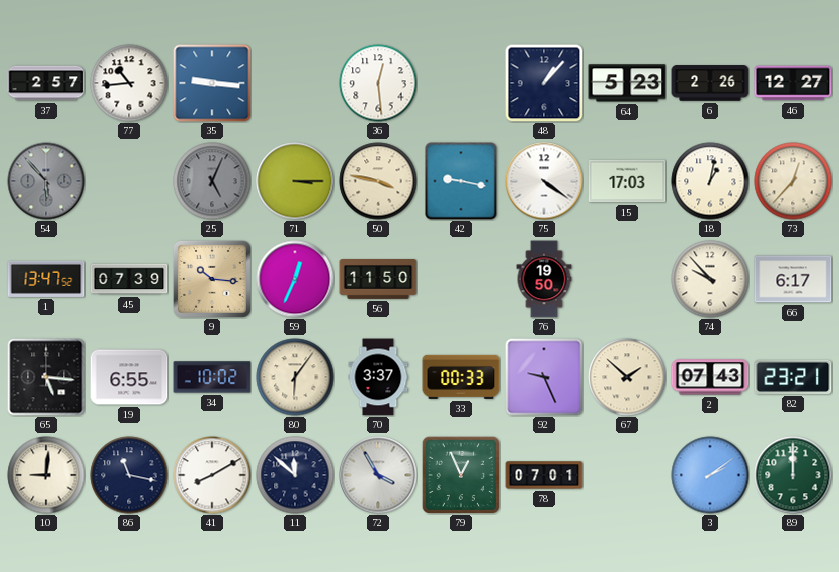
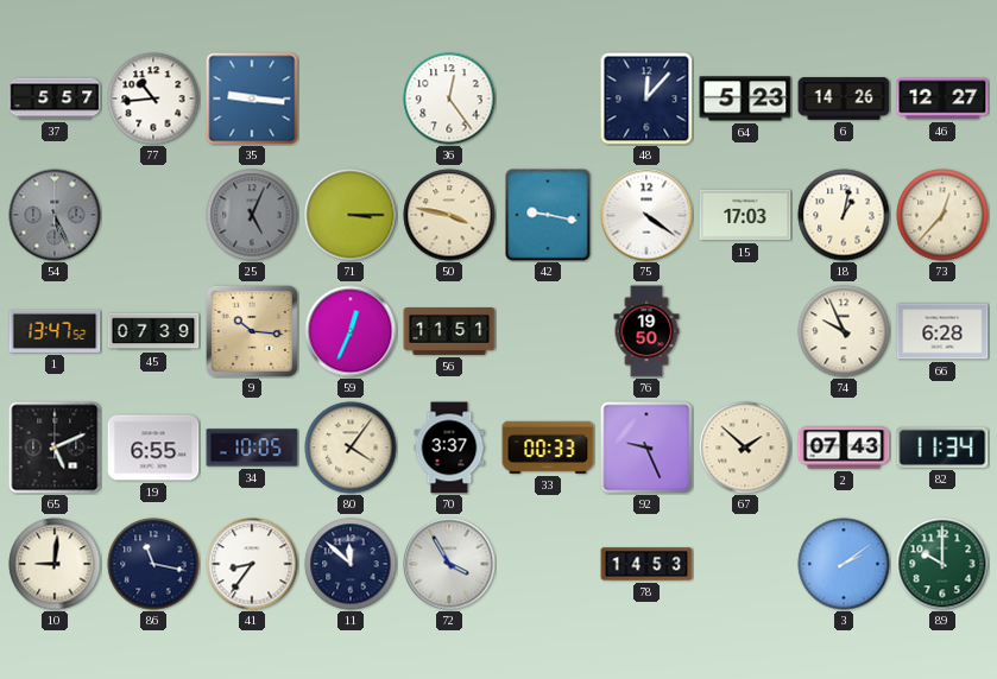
37: 2:57 -> 5:57 (55, 99)
36: 12:29 -> 12:24 (449, 99)
48: 1:07 -> 12:07 (646, 99)
6: 2:26 -> 14:26 (844, 99)
54: 5:53 -> 5:26 (55, 215)
56: 11:50 -> 11:51 (449, 332)
74: 9:53 -> 9:56 (844, 331)
66: 6:17 -> 6:28 (942, 331)
65: 5:16 -> 5:11 (55, 448)
34: 10:02 -> 10:05 (252, 448)
80: 6:06 -> 4:06 (351, 448)
82: 23:21 -> 11:34 (942, 448)
41: 8:10 -> 8:36 (252, 564)
79: 12:56 -> none (461, 475)
78: 07:01 -> 14:53 (646, 564)
89: 12:00 -> 10:00 (942, 564)
